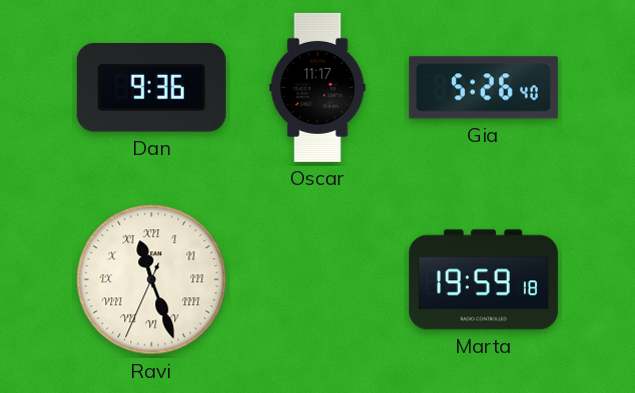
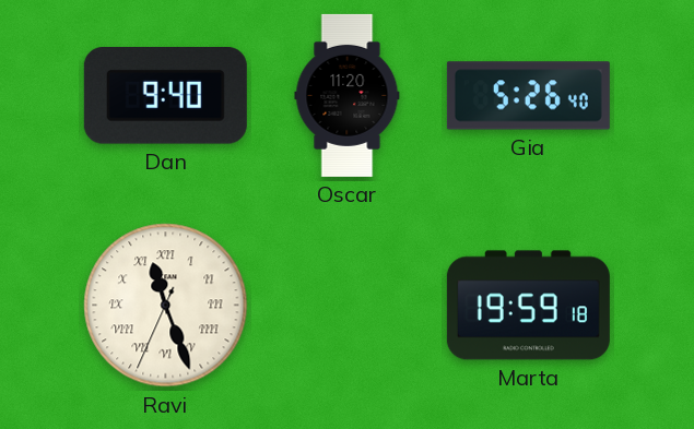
Dan: 9:36 -> 9:40 (165, 96)
Oscar: 11:17 -> 11:20 (348, 95)
